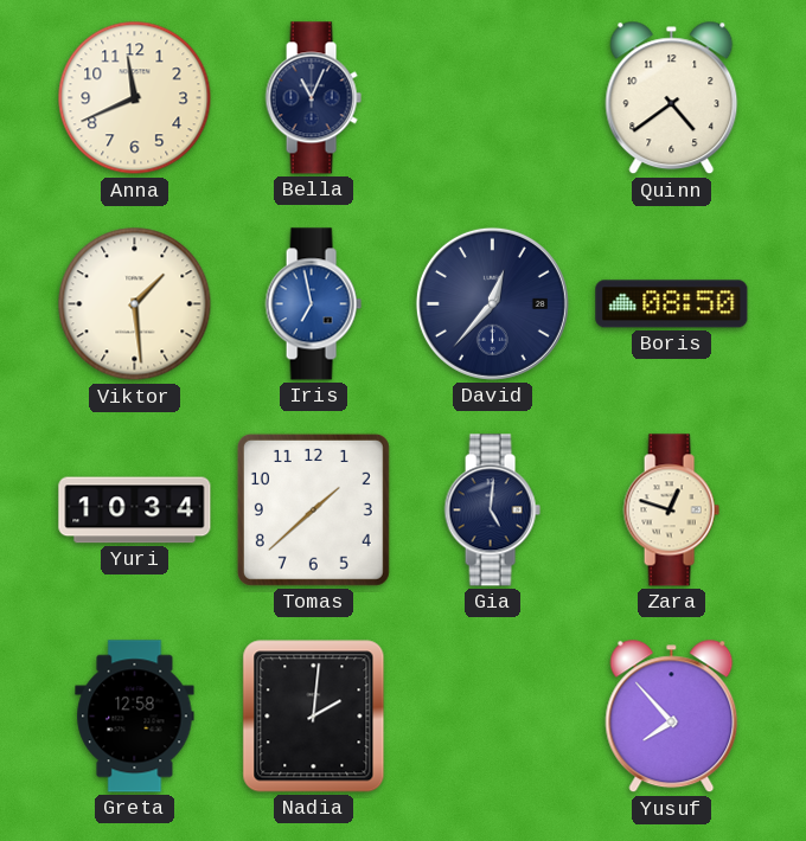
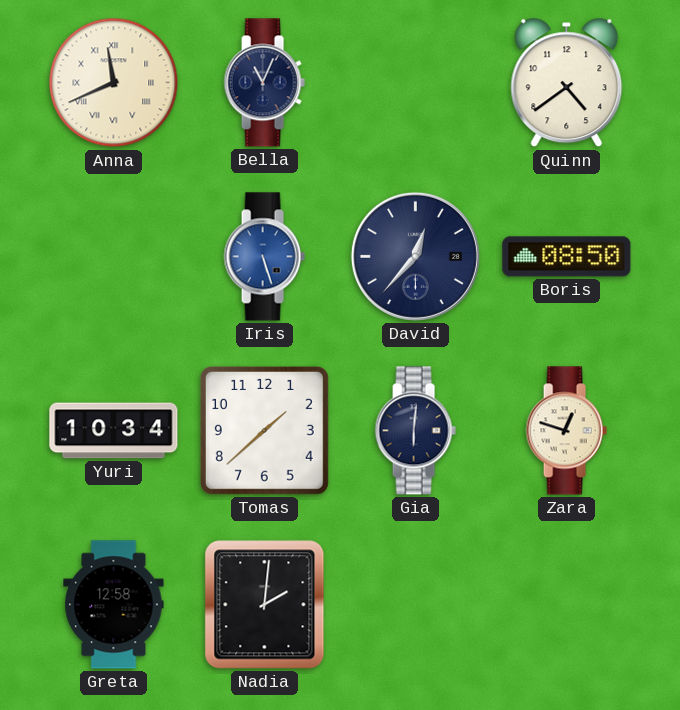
Anna numerals: Arabic -> Roman (114, 83)
Viktor: 1:29 -> none (135, 304)
Iris: 6:58 -> 5:27 (264, 257)
Gia: 5:01 -> 6:01 (415, 431)
Yusuf: 7:53 -> none (672, 717)
